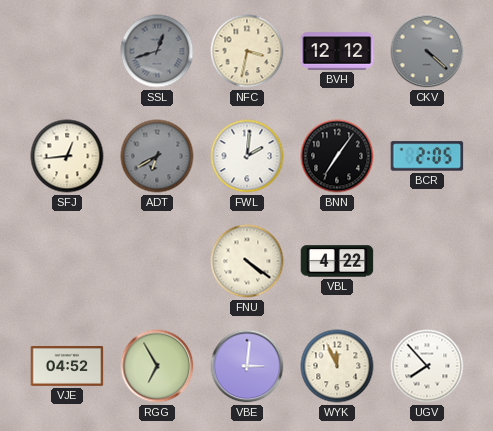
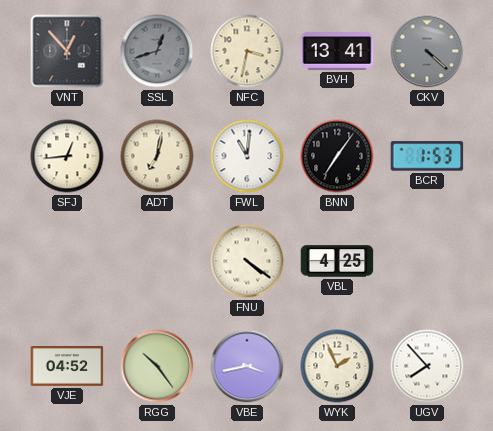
VNT: none -> 12:53 (67, 51)
BVH: 12:12 -> 13:41 (337, 51)
ADT: 6:40 -> 7:02 (157, 156)
ADT dial: grey -> cream (157, 156)
FWL: 2:01 -> 11:01 (247, 156)
BCR: 2:05 -> 1:53 (427, 156)
VBL: 4:22 -> 4:25 (337, 261)
RGG: 6:55 -> 10:24 (157, 366)
VBE: 3:01 -> 3:43 (247, 366)
WYK: 11:56 -> 1:56 (337, 366)
